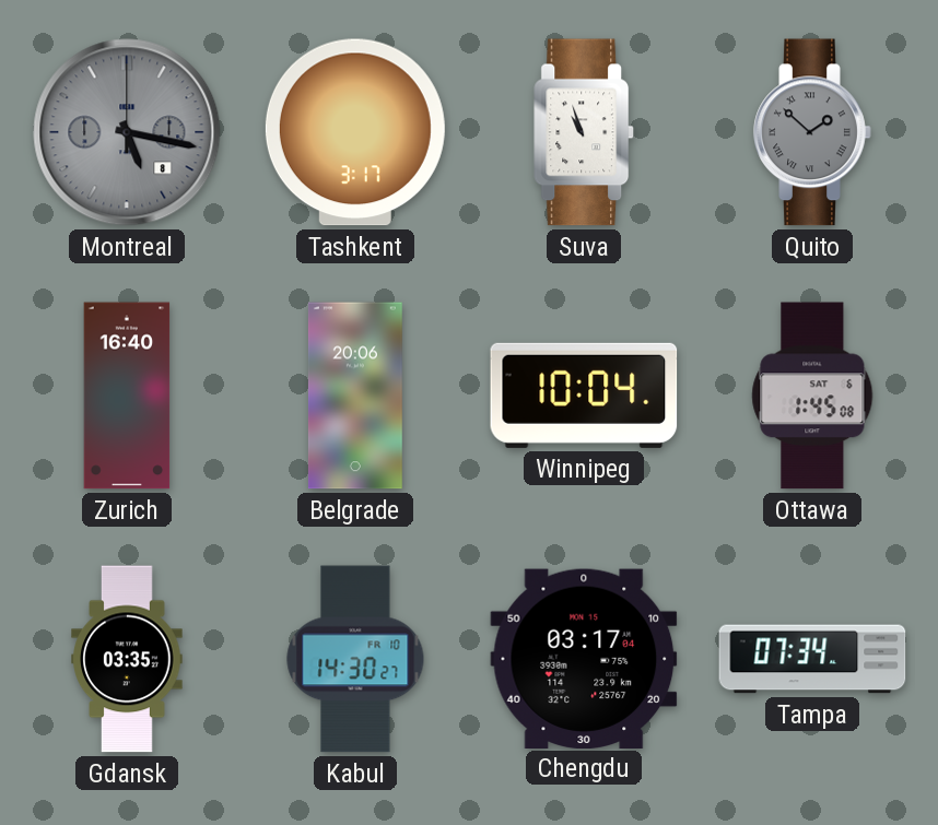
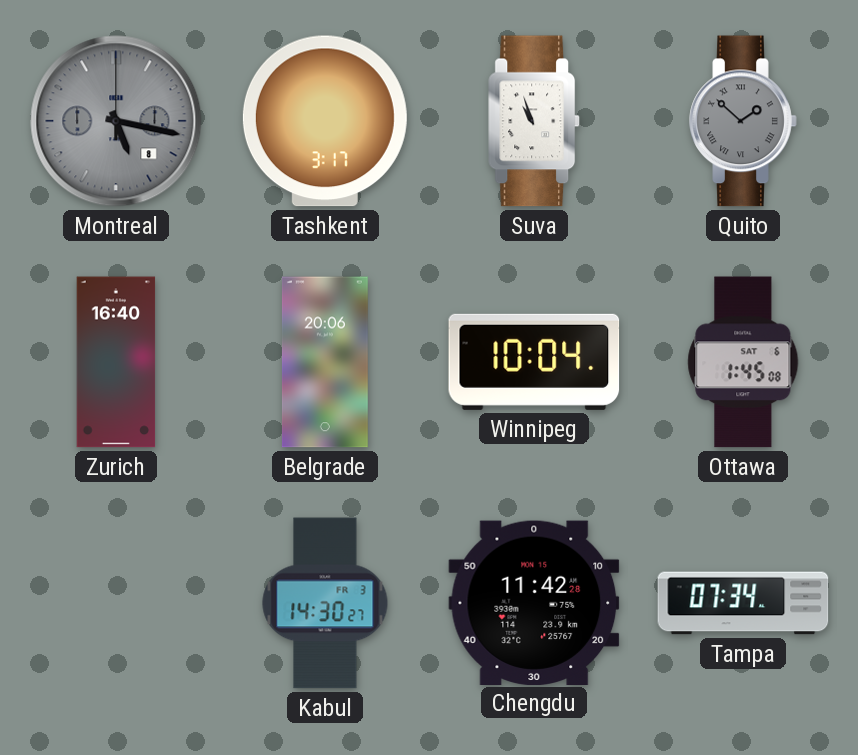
Gdansk: 03:35 -> none (127, 659)
Kabul date: FR 10 -> FR 3 (325, 603)
Chengdu: 03:17 -> 11:42 (534, 602)
